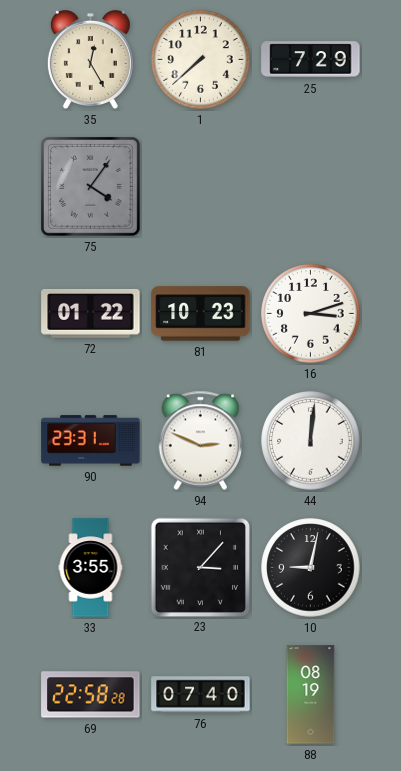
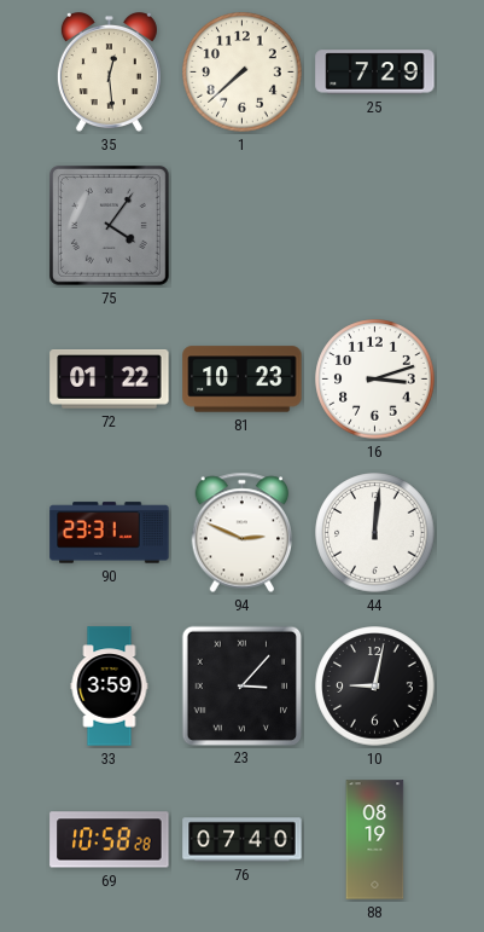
35: 12:25 -> 12:29 (109, 71)
33: 3:55 -> 3:59 (110, 687)
69: 22:58 -> 10:58 (110, 840)
